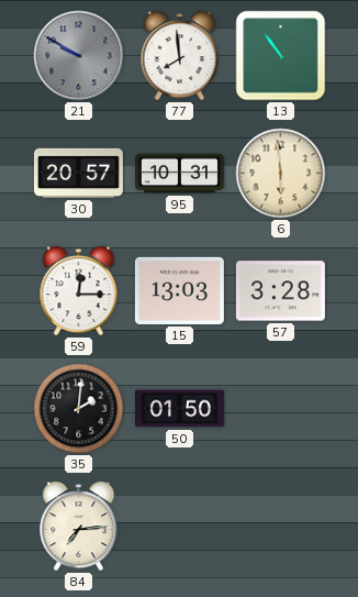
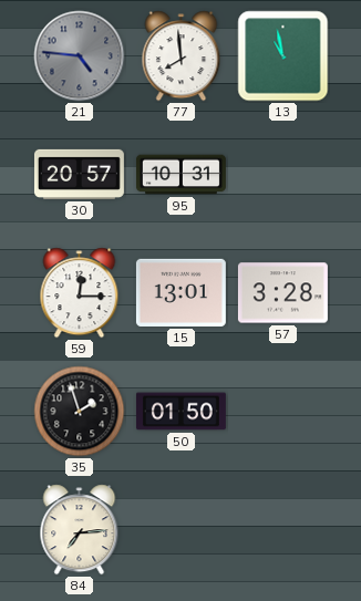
21: 9:50 -> 4:46 (80, 56)
13: 10:54 -> 10:58 (283, 56)
6: 5:59 -> none (281, 174)
15: 13:03 -> 13:01 (180, 292)
35: 2:01 -> 1:57 (80, 412)
